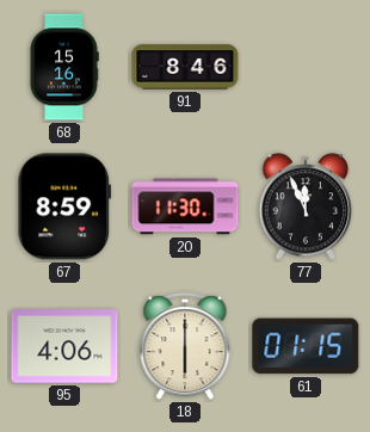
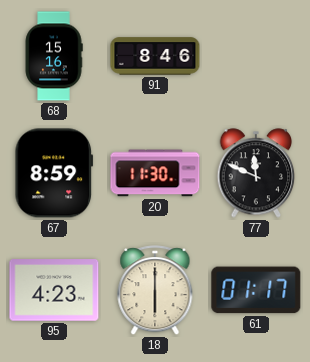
77: 11:56 -> 11:49 (256, 173)
95: 4:06 -> 4:23 (54, 290)
61: 01:15 -> 01:17 (256, 290)
